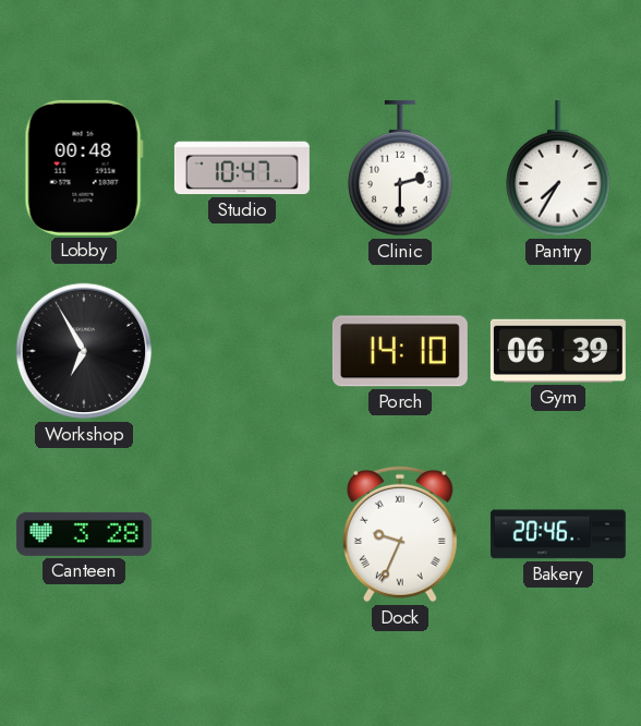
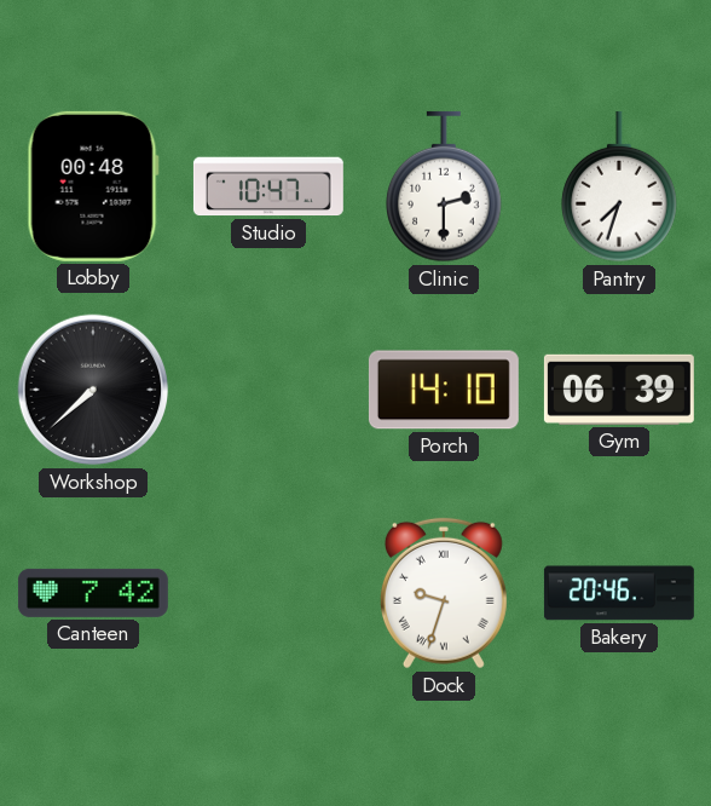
Pantry: 7:35 -> 7:33 (619, 186)
Workshop: 6:55 -> 7:38 (93, 390)
Canteen: 3:28 -> 7:42 (93, 593)
Dock: 9:34 -> 9:33 (444, 593)
